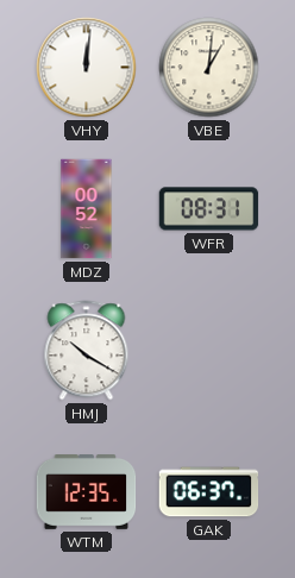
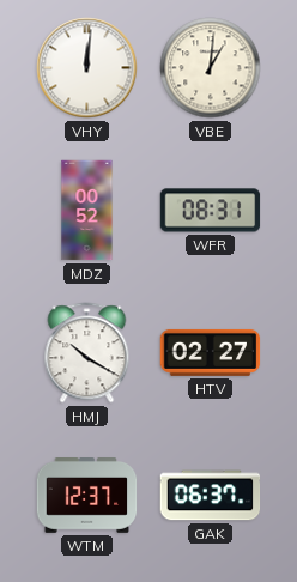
HTV: none -> 02:27 (211, 352)
WTM: 12:35 -> 12:37 (87, 496)
